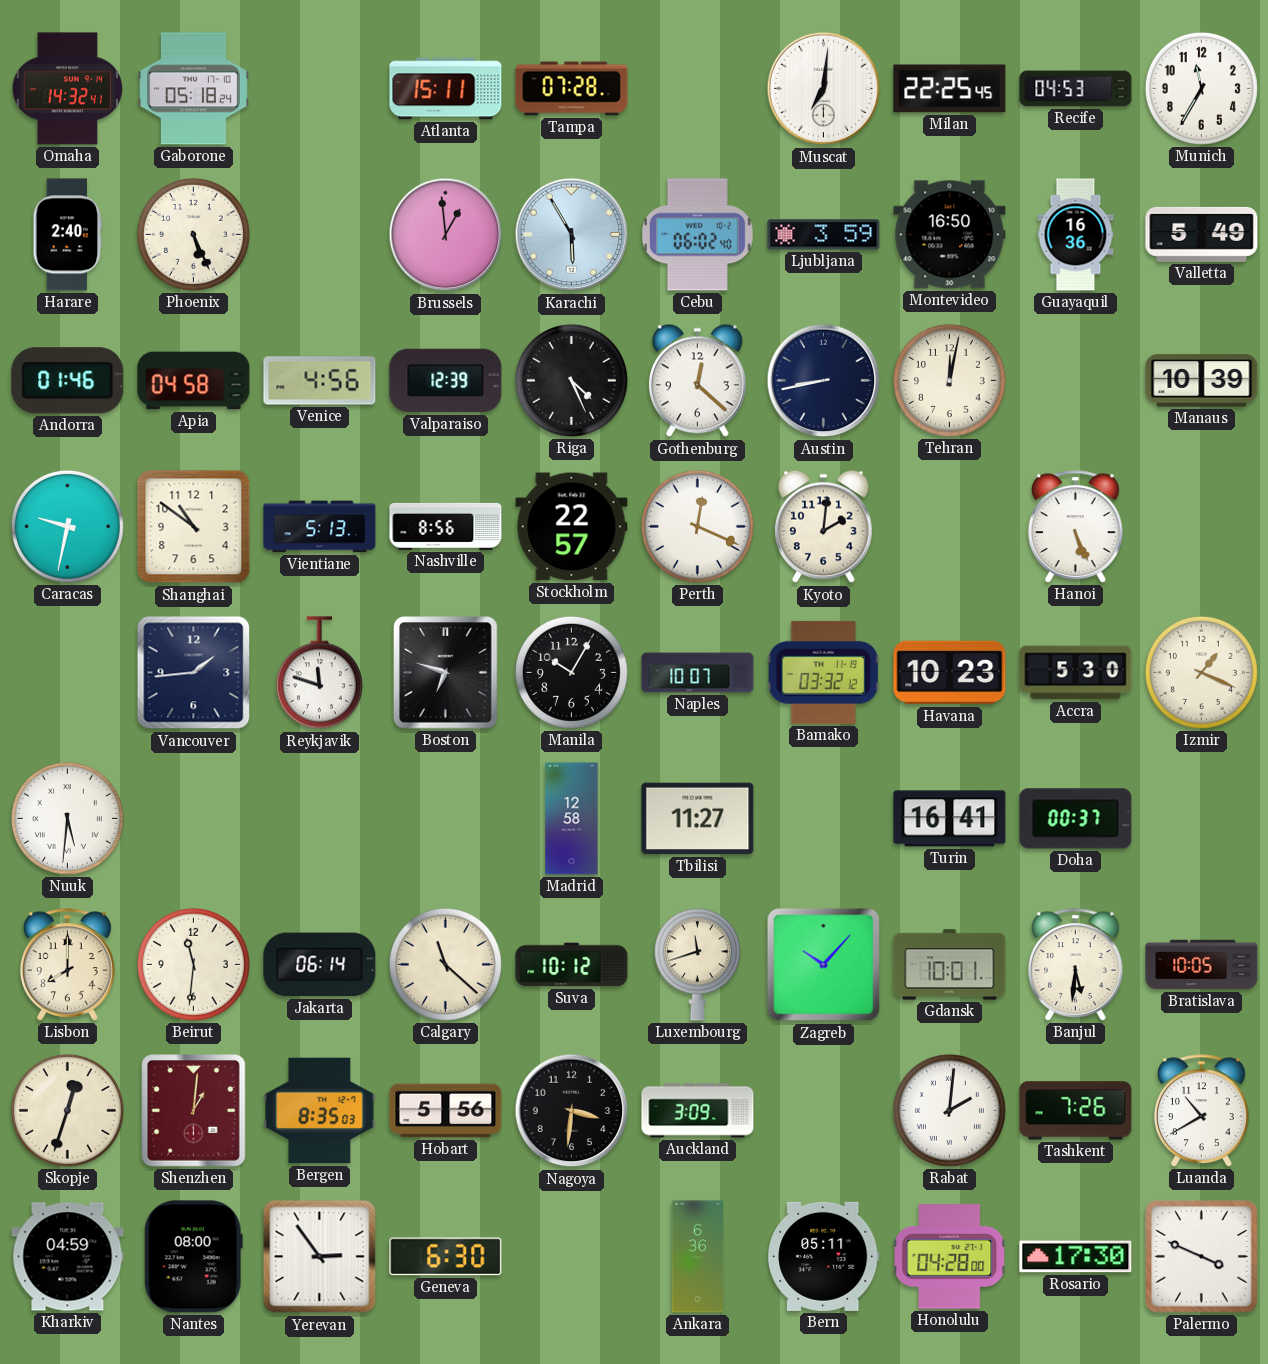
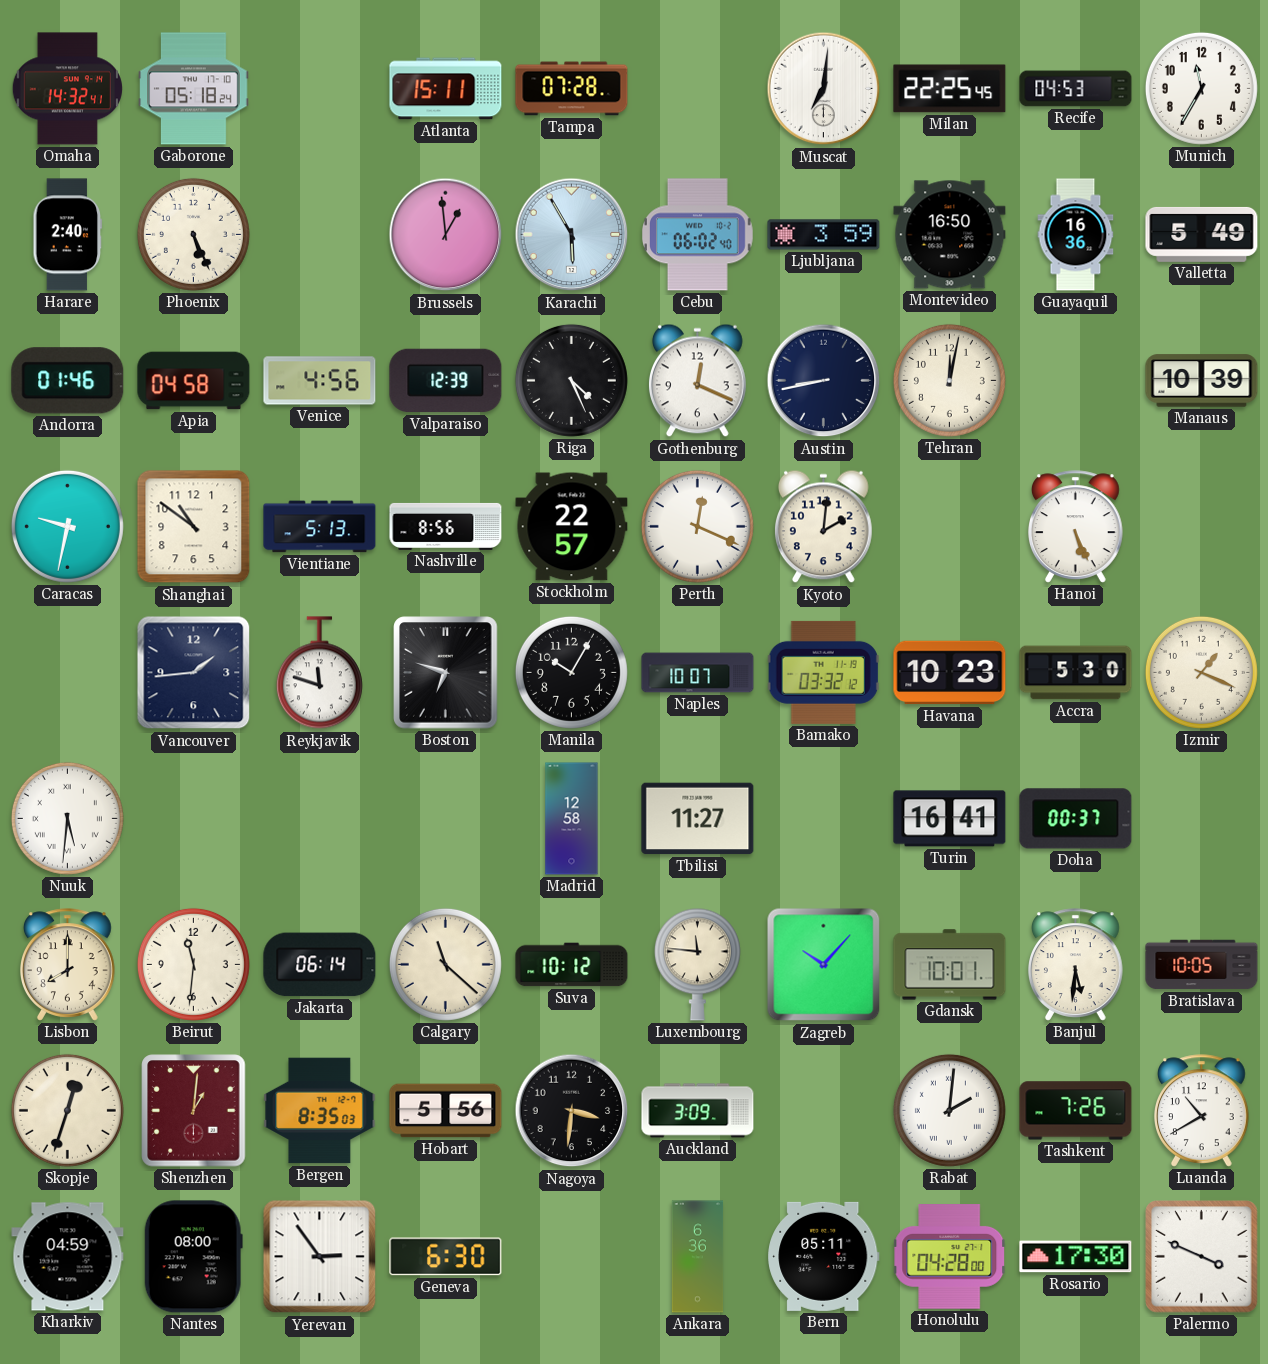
Gothenburg: 12:22 -> 12:19 (698, 381)
Luxembourg: 11:42 -> 11:46 (697, 964)
